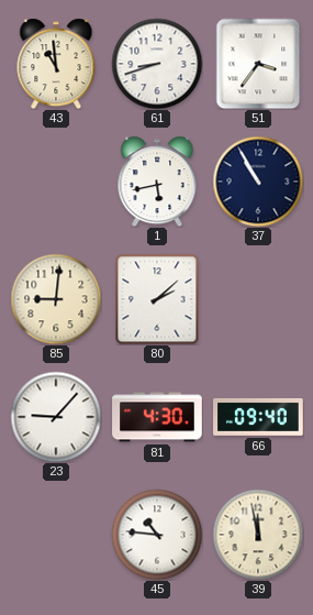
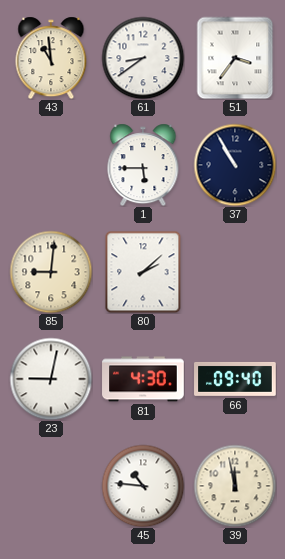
61: 8:42 -> 8:39 (143, 58)
1: 5:43 -> 5:45 (143, 165)
23: 9:07 -> 9:02 (51, 379)
